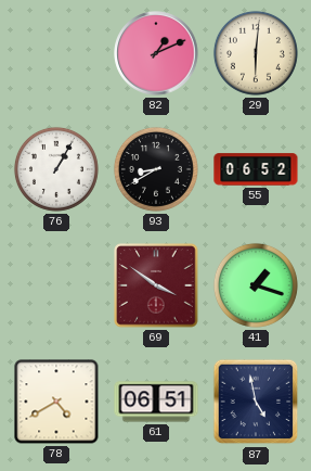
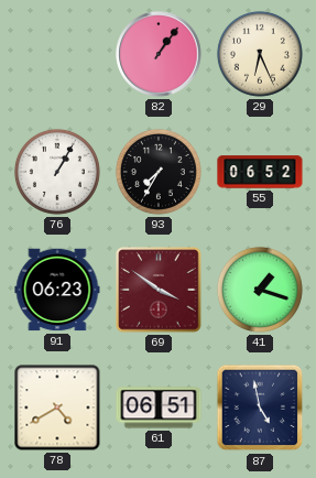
82: 1:11 -> 1:06 (159, 54)
29: 6:01 -> 6:26 (260, 54)
93: 8:40 -> 7:35 (159, 172)
91: none -> 06:23 (57, 290)
